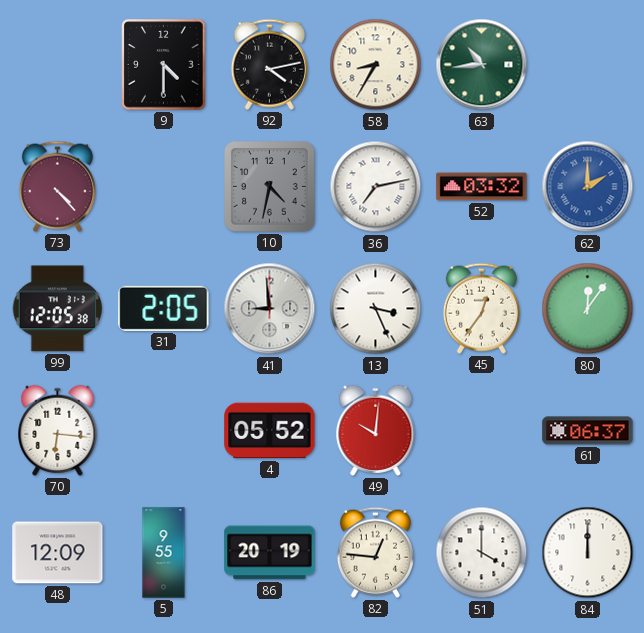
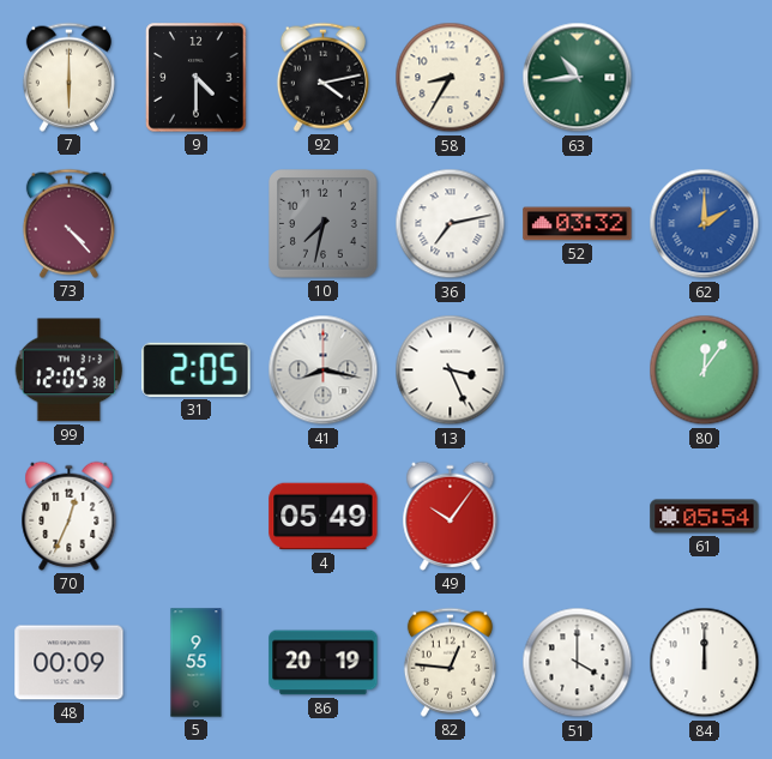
7: none -> 6:00 (68, 77)
10: 4:32 -> 7:32 (324, 224)
41: 8:59 -> 8:17 (324, 371)
45: 12:36 -> none (481, 308)
70: 6:16 -> 12:34 (70, 516)
4: 05:52 -> 05:49 (324, 517)
49: 10:01 -> 10:06 (451, 516)
61: 06:37 -> 05:54 (705, 517)
48: 12:09 -> 00:09 (70, 663)
